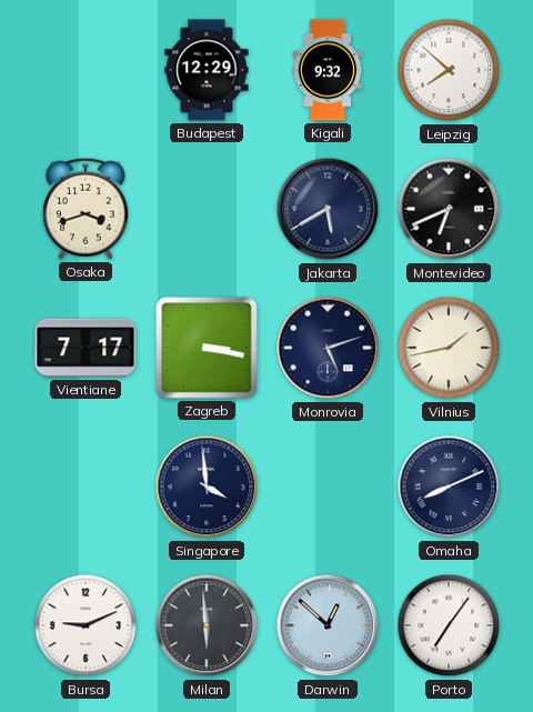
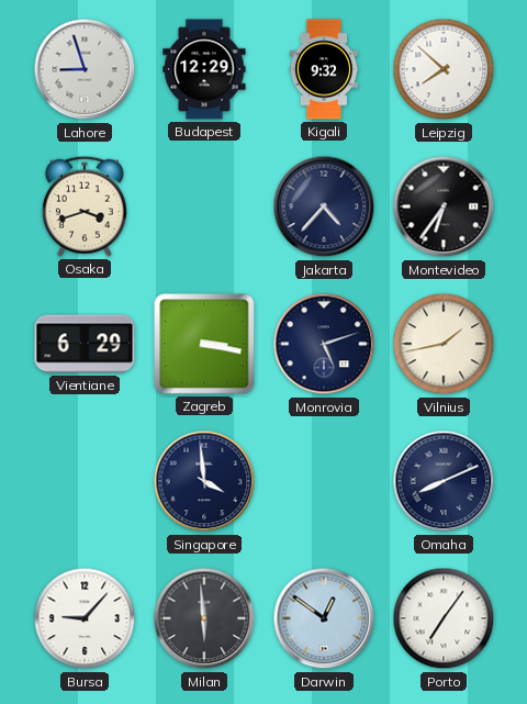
Lahore: none -> 8:57 (85, 69)
Jakarta: 5:40 -> 4:37 (324, 206)
Montevideo: 6:41 -> 6:36 (444, 206)
Vientiane: 7:17 -> 6:29 (85, 344)
Bursa: 9:11 -> 9:07 (85, 618)
Darwin: 12:52 -> 12:51 (324, 618)
